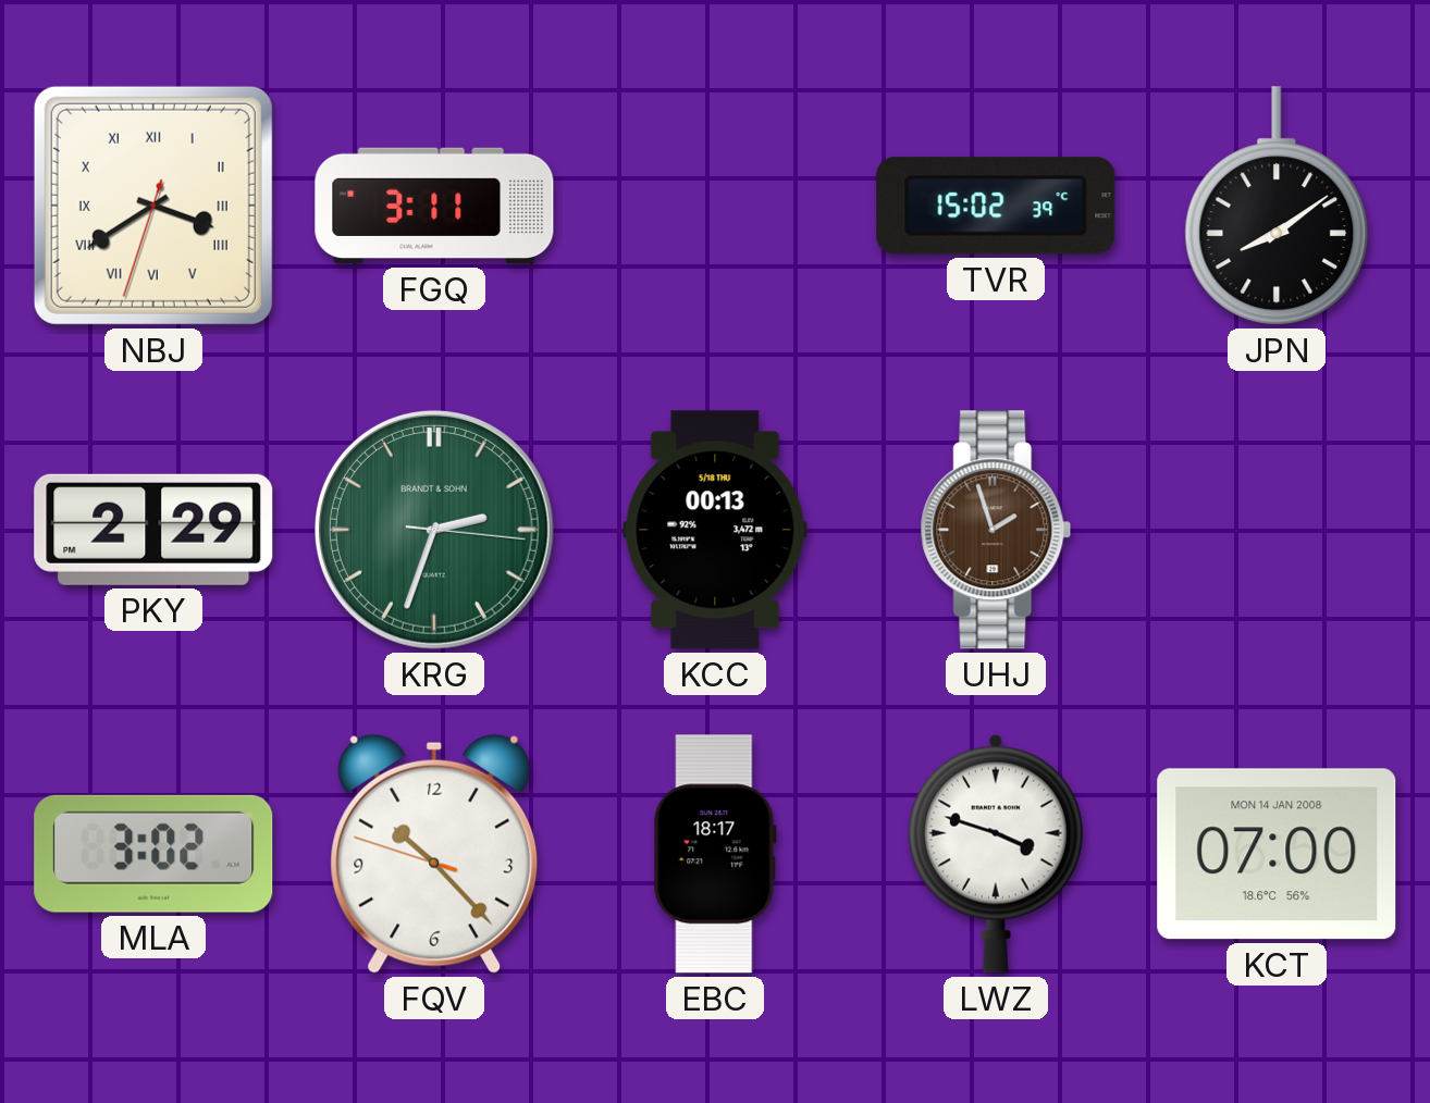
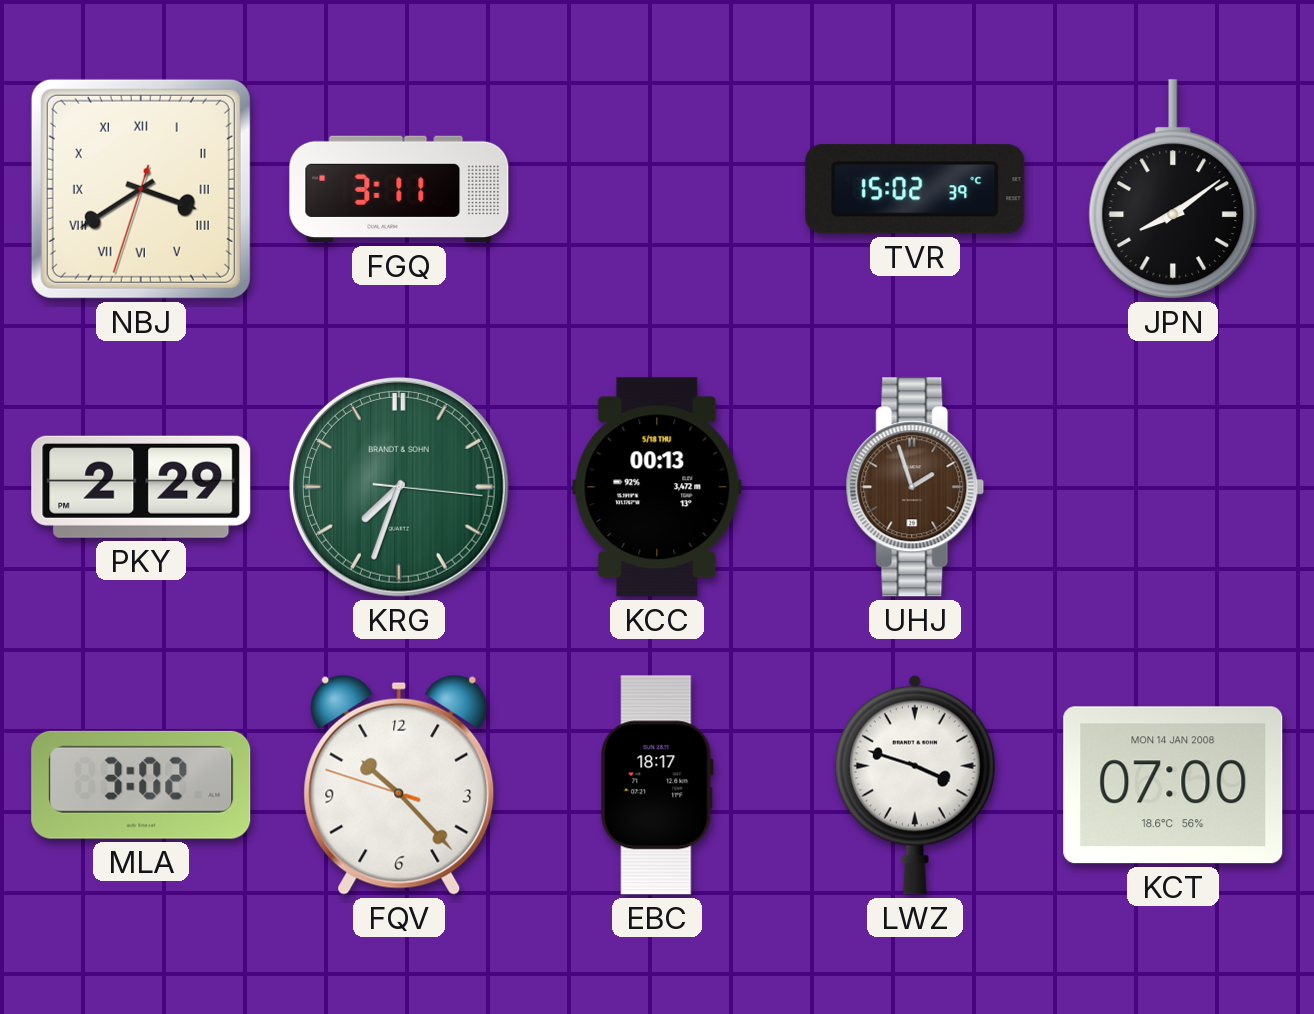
KRG: 2:33 -> 7:33 (399, 487)
